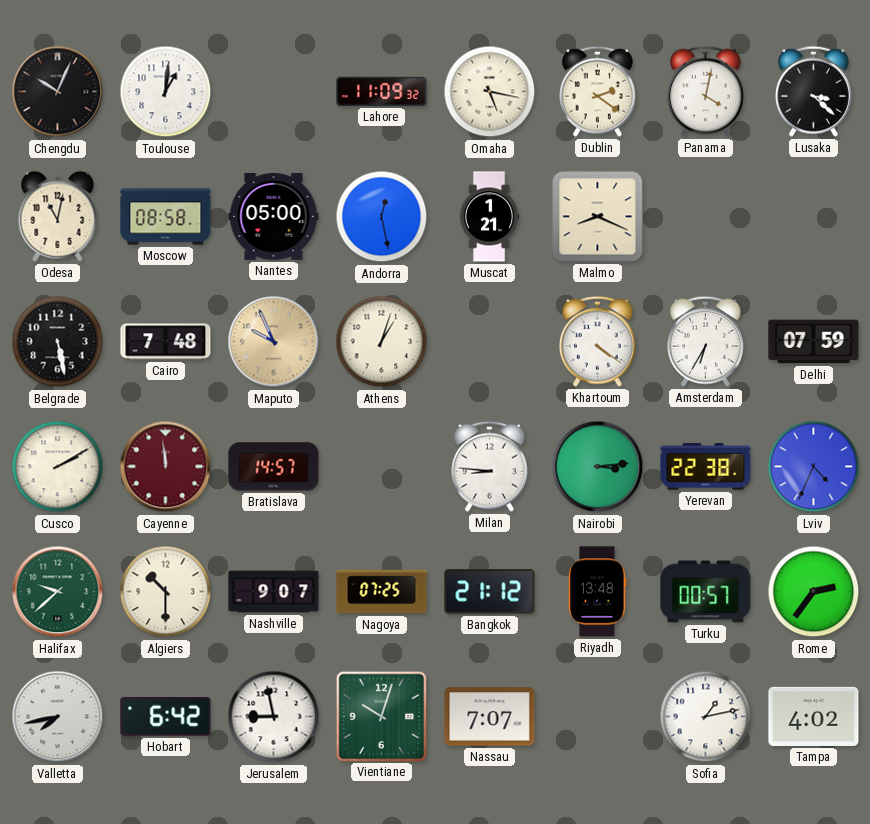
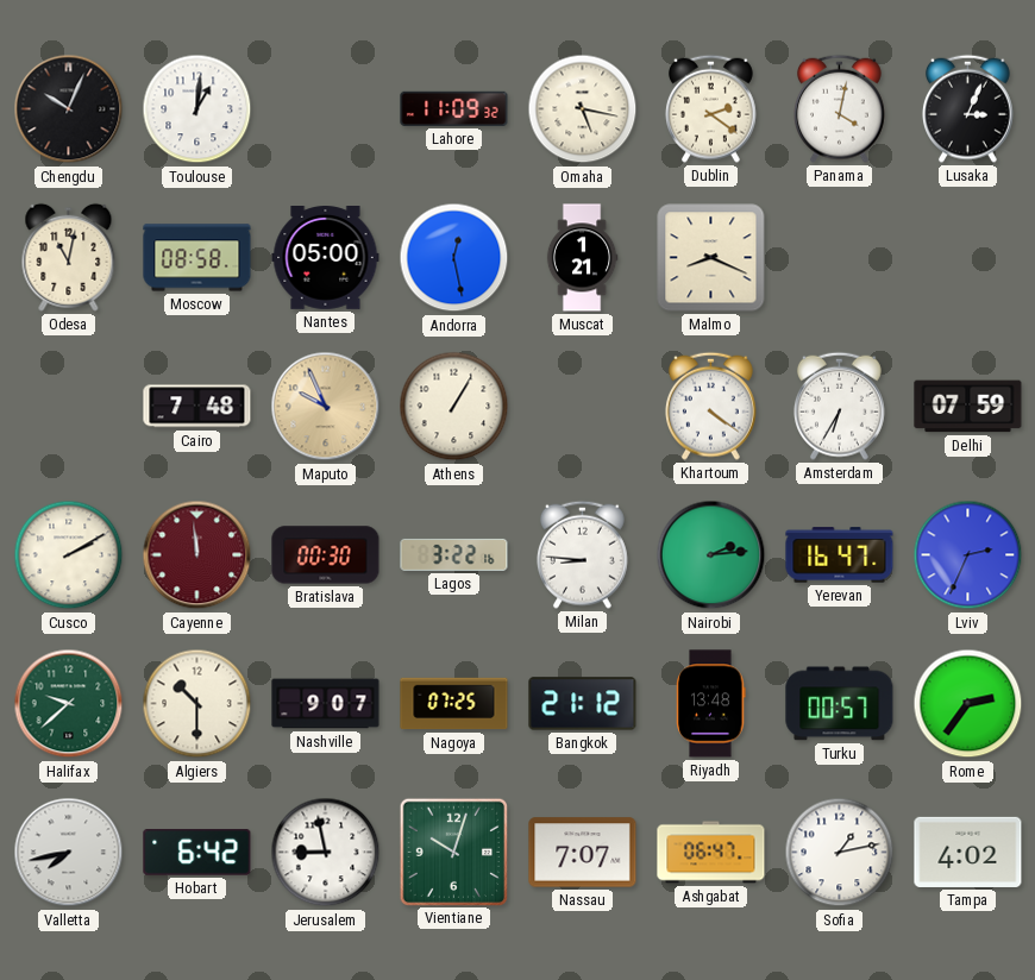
Lusaka: 3:22 -> 3:04 (967, 108)
Belgrade: 5:28 -> none (58, 342)
Athens: 1:03 -> 1:05 (454, 407)
Bratislava: 14:57 -> 00:30 (326, 555)
Lagos: none -> 3:22 (454, 554)
Nairobi: 3:14 -> 2:14 (711, 555)
Yerevan: 22:38 -> 16:47 (840, 555)
Lviv: 4:34 -> 2:34 (968, 555)
Ashgabat: none -> 06:47 (711, 853)
